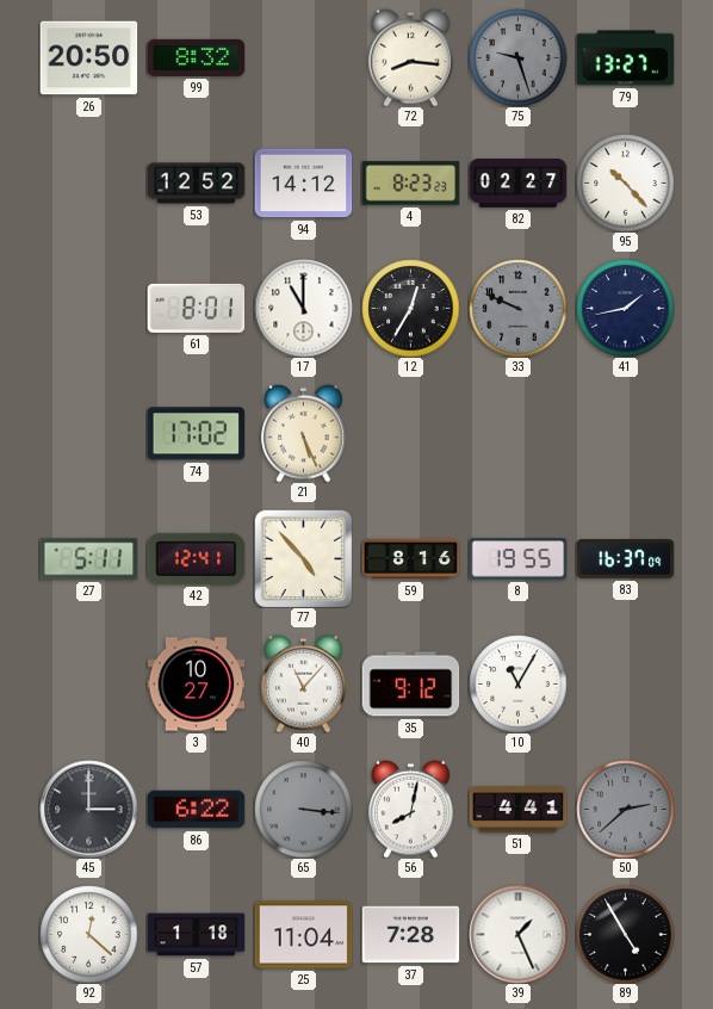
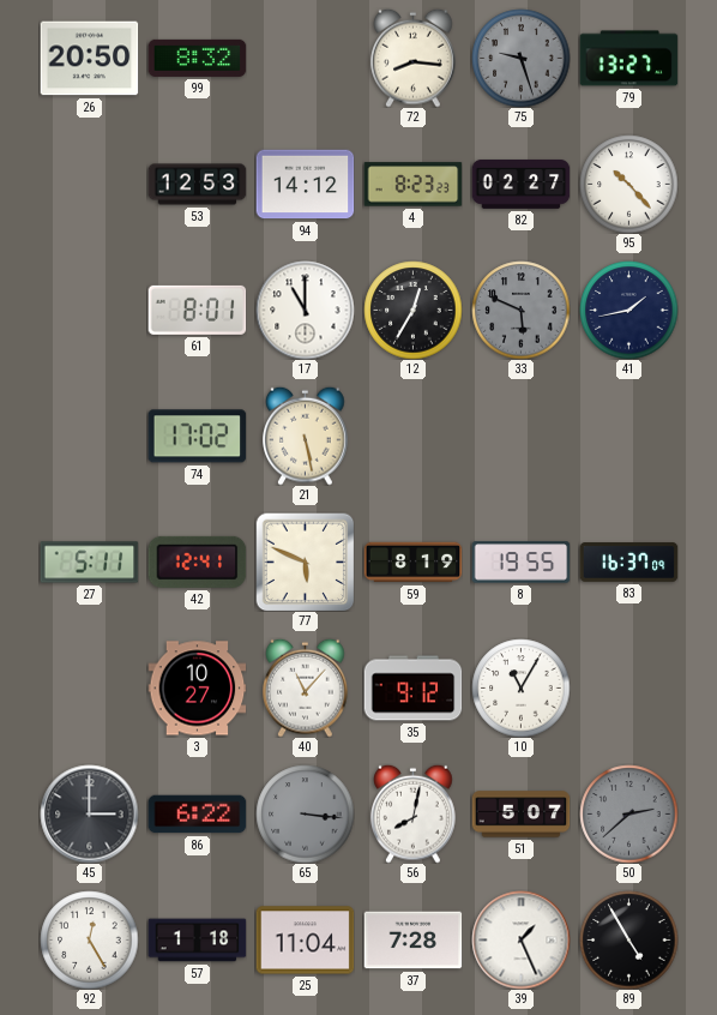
53: 12:52 -> 12:53 (197, 185)
33: 9:49 -> 5:49 (520, 310)
21: 5:26 -> 5:28 (306, 436)
77: 4:53 -> 5:49 (305, 561)
59: 8:16 -> 8:19 (412, 563)
51: 4:41 -> 5:07 (520, 815)
92: 12:22 -> 12:25 (89, 939)
